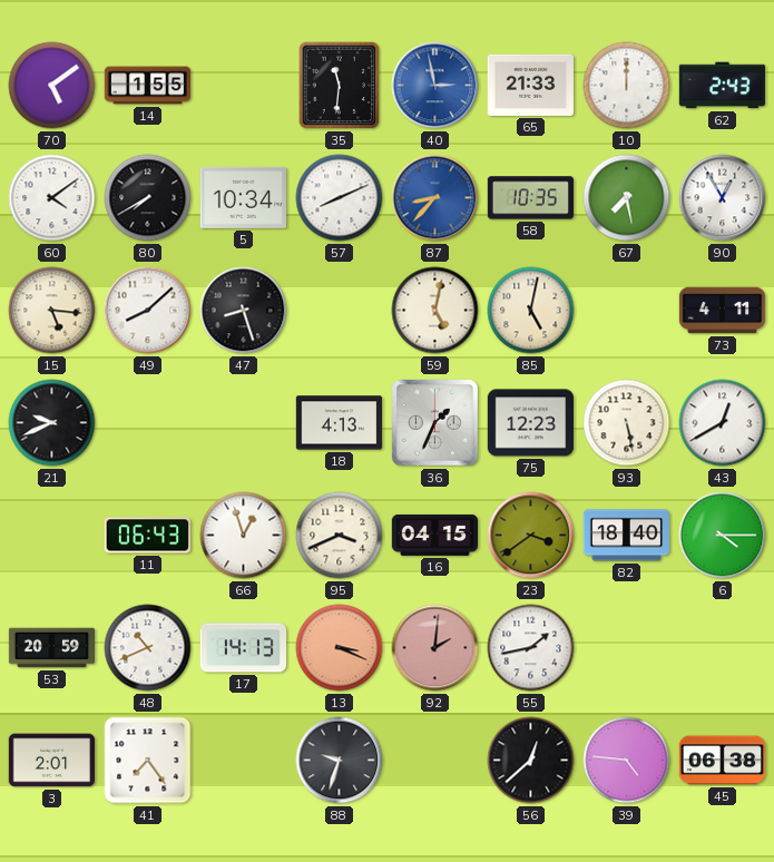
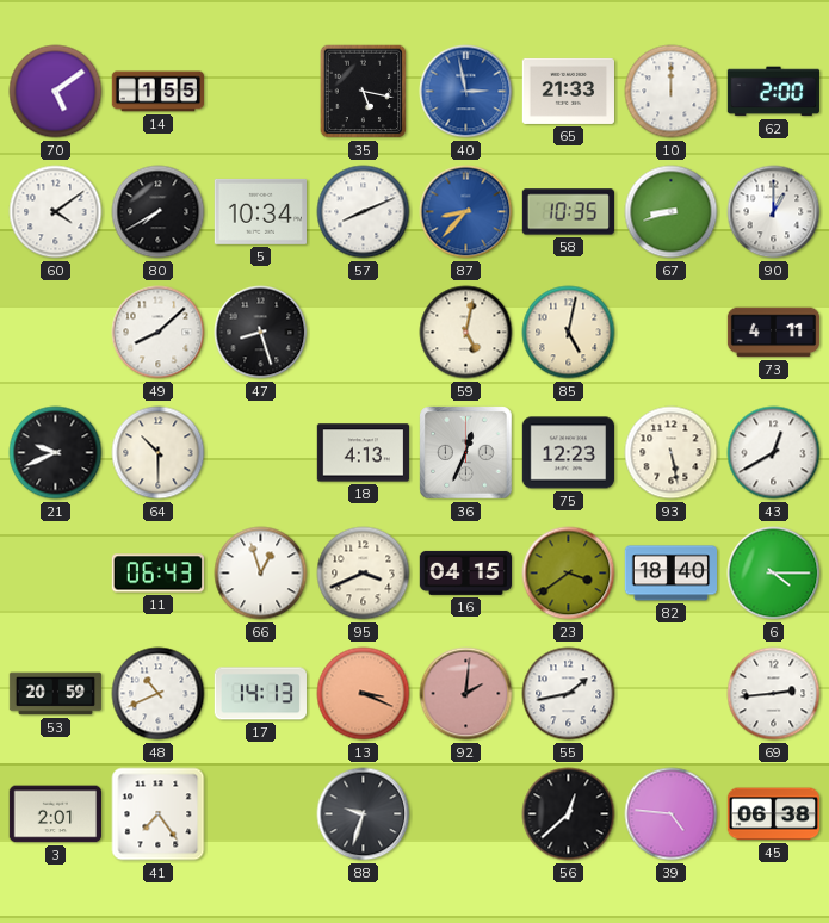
35: 11:31 -> 5:17 (364, 92)
62: 2:43 -> 2:00 (773, 92)
67: 7:28 -> 8:42 (672, 212)
90: 12:55 -> 1:00 (774, 212)
15: 5:16 -> none (52, 311)
64: none -> 10:30 (159, 453)
36: 1:34 -> 12:34 (466, 453)
69: none -> 2:44 (774, 694)
